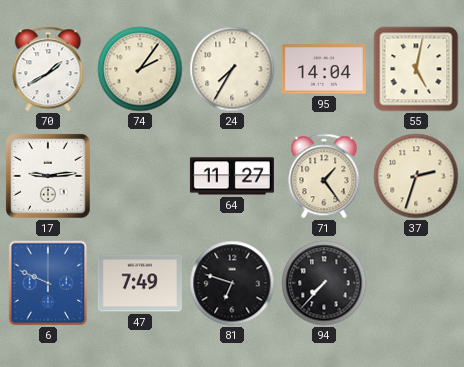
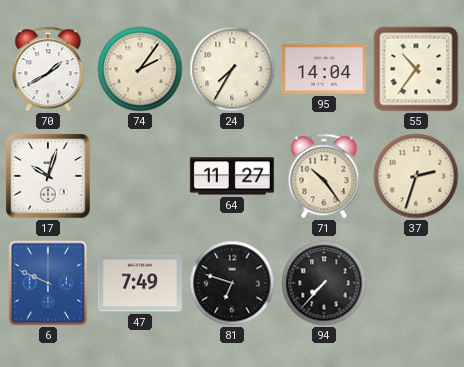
55: 5:02 -> 10:36 (416, 69)
17: 9:14 -> 10:03 (48, 176)
71: 1:24 -> 10:24 (324, 176)
